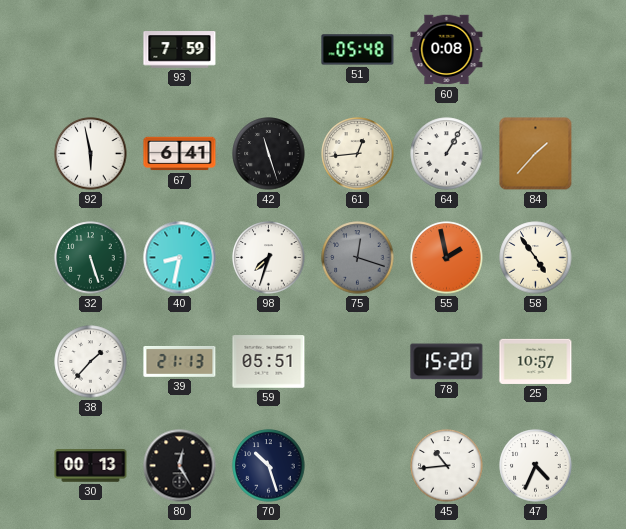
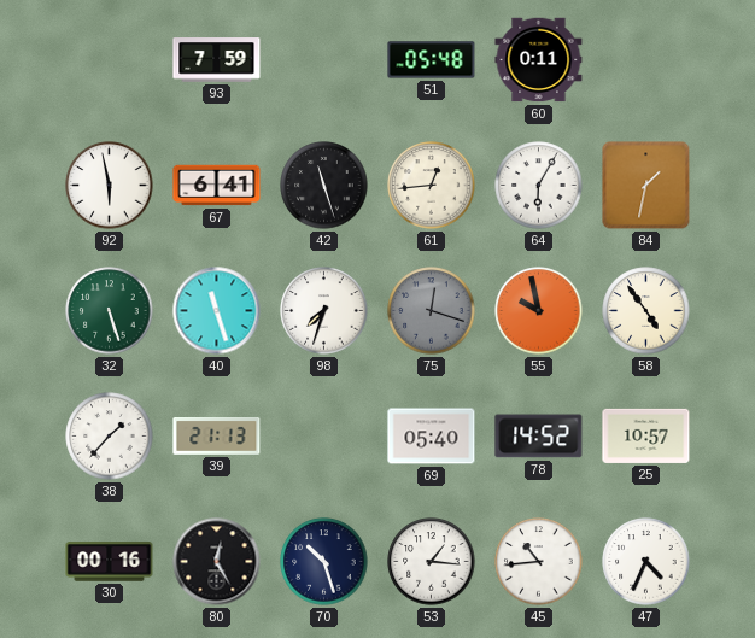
60: 0:08 -> 0:11 (539, 60)
64: 1:05 -> 6:05 (539, 186)
84: 1:37 -> 1:32 (646, 186)
40: 8:32 -> 11:27 (217, 311)
55: 1:58 -> 9:58 (539, 311)
59: 05:51 -> none (269, 362)
69: none -> 05:40 (432, 437)
78: 15:20 -> 14:52 (539, 437)
30: 00:13 -> 00:16 (110, 562)
53: none -> 1:16 (432, 562)
